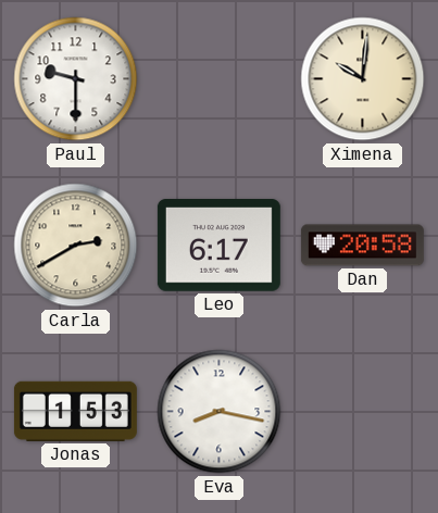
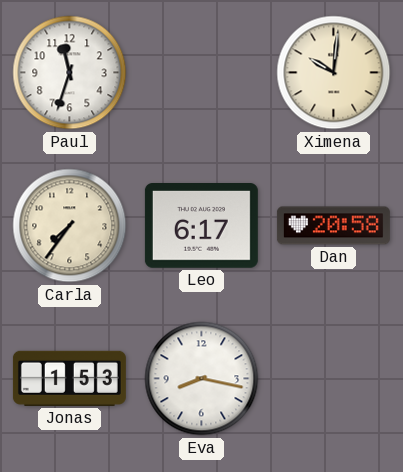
Paul: 9:30 -> 11:33 (70, 73)
Carla: 2:40 -> 7:36 (70, 226)
